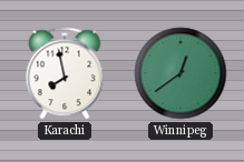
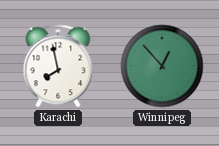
Winnipeg: 12:39 -> 12:53 (162, 66)
